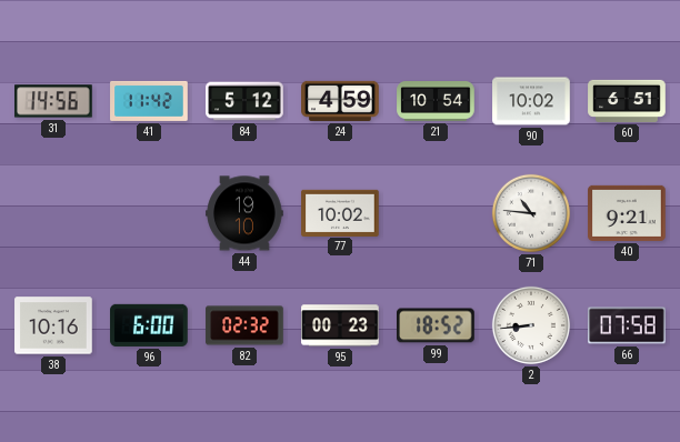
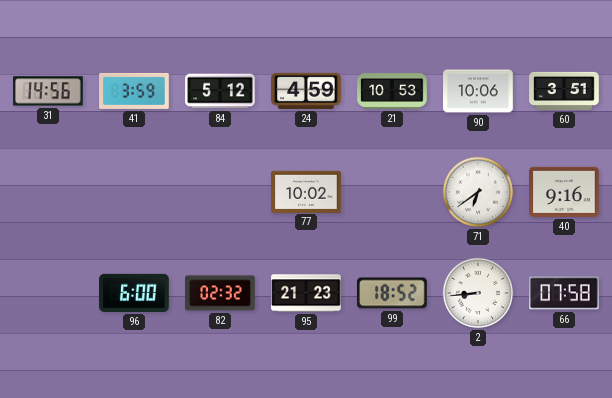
41: 11:42 -> 3:59 (134, 91)
21: 10:54 -> 10:53 (392, 92)
90: 10:02 -> 10:06 (478, 91)
60: 6:51 -> 3:51 (564, 91)
44: 19:10 -> none (244, 213)
71: 10:46 -> 6:39 (478, 192)
40: 9:21 -> 9:16 (564, 192)
38: 10:16 -> none (53, 325)
95: 00:23 -> 21:23 (306, 293)
